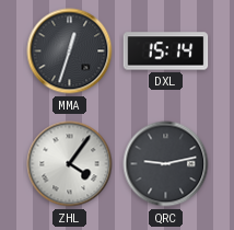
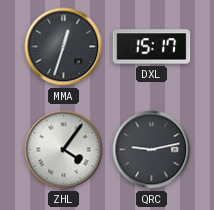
DXL: 15:14 -> 15:17 (152, 47)
